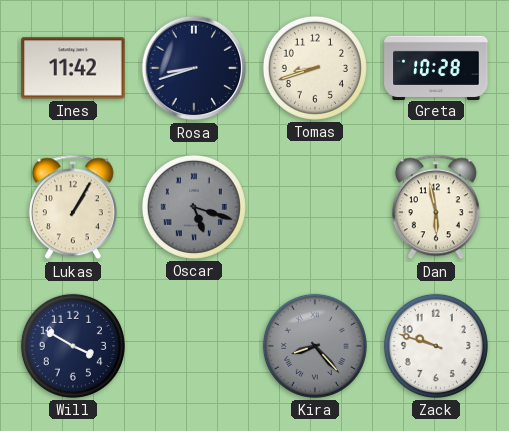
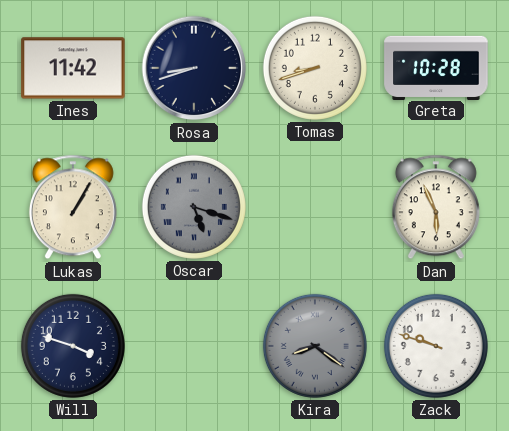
Dan: 5:58 -> 5:56 (436, 207)
Will: 3:50 -> 3:48 (73, 346)
Kira: 8:23 -> 8:21 (315, 346)
